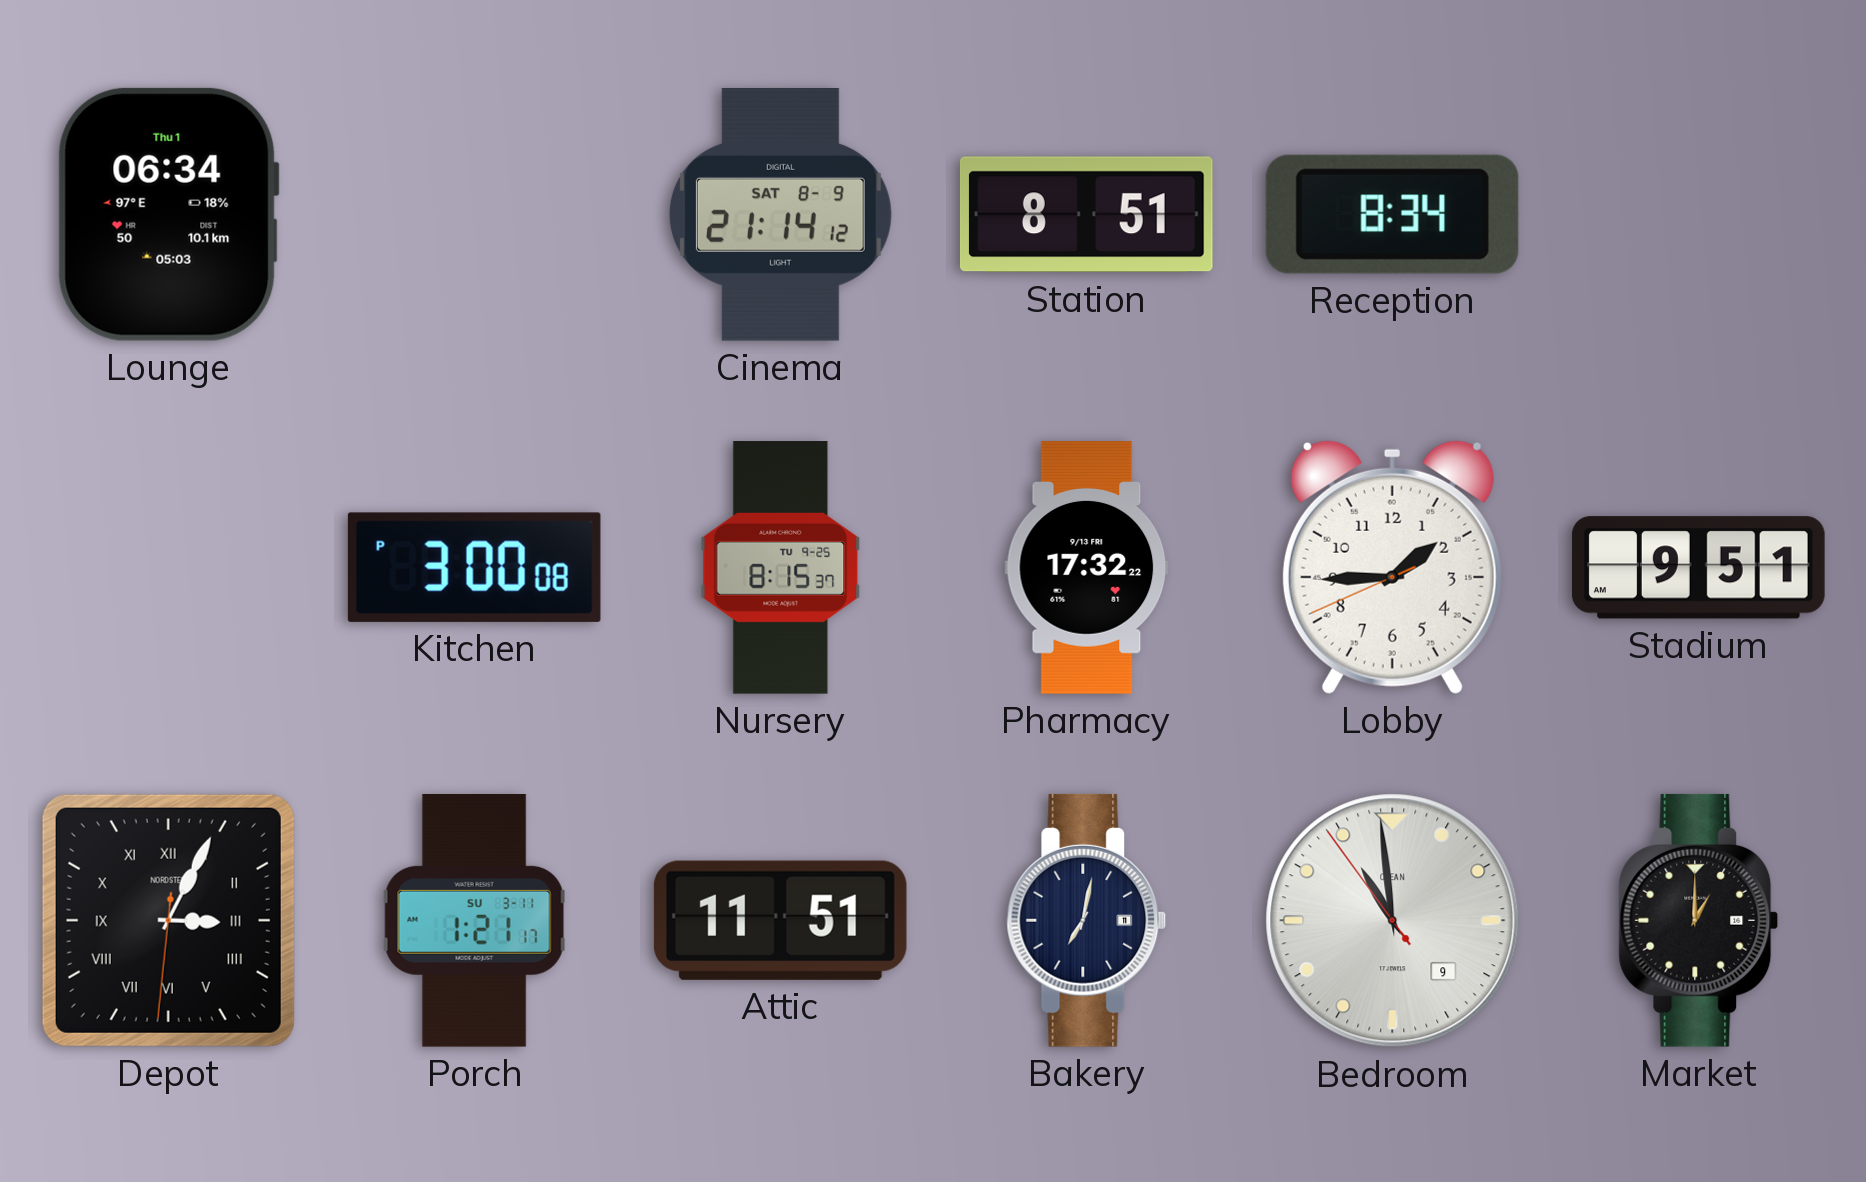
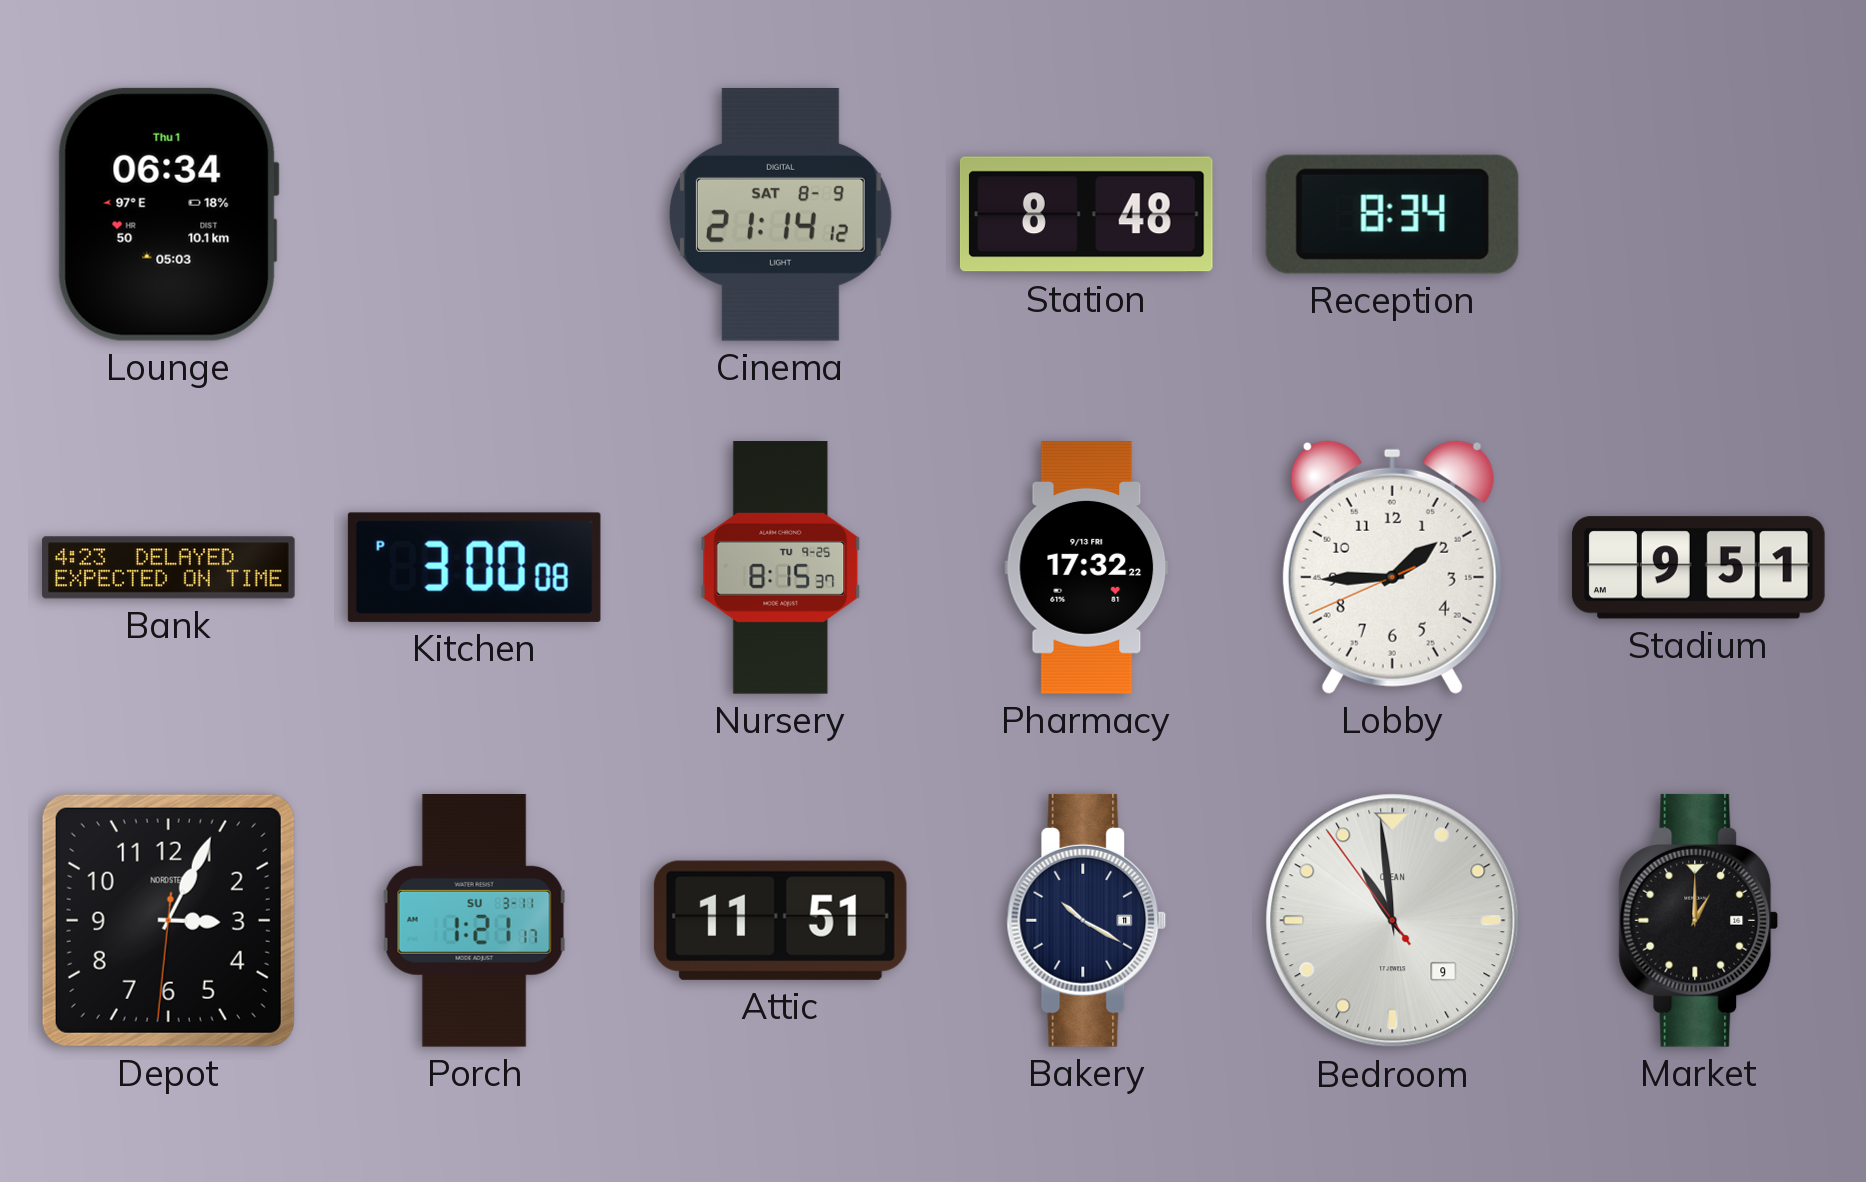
Station: 8:51 -> 8:48 (1086, 215)
Bank: none -> 4:23 (169, 568)
Depot numerals: Roman -> Arabic (168, 920)
Bakery: 7:02 -> 10:20 (1087, 920)
